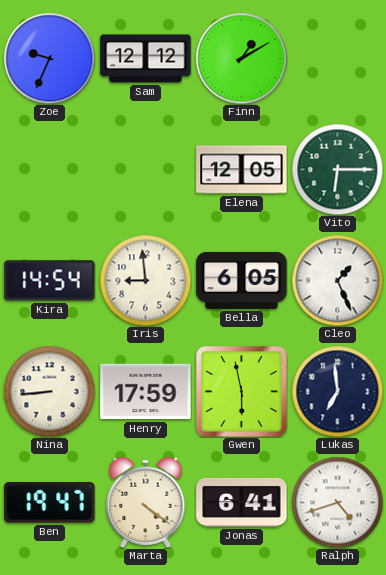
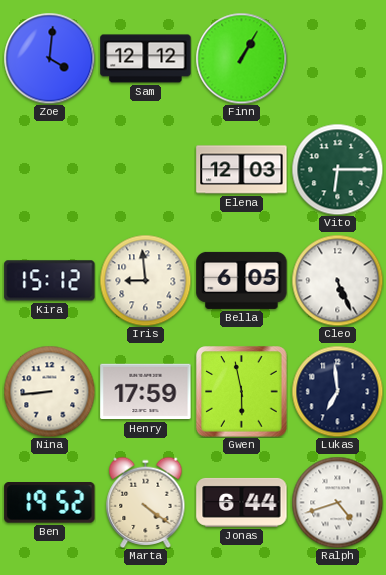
Zoe: 9:34 -> 4:01 (49, 58)
Finn: 1:10 -> 1:05 (241, 58)
Elena: 12:05 -> 12:03 (242, 170)
Kira: 14:54 -> 15:12 (50, 281)
Cleo: 1:26 -> 5:26 (337, 280)
Ben: 19:47 -> 19:52 (50, 503)
Jonas: 6:41 -> 6:44 (242, 502)
